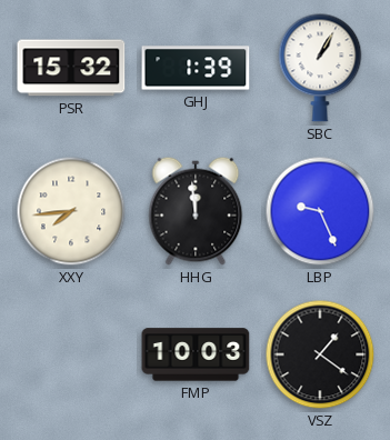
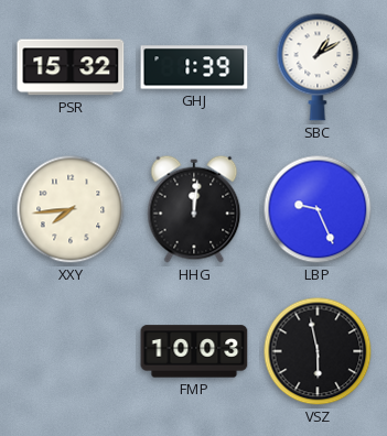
SBC: 1:05 -> 1:10 (318, 67)
HHG: 11:59 -> 12:01 (194, 209)
VSZ: 1:21 -> 5:58 (318, 351)
